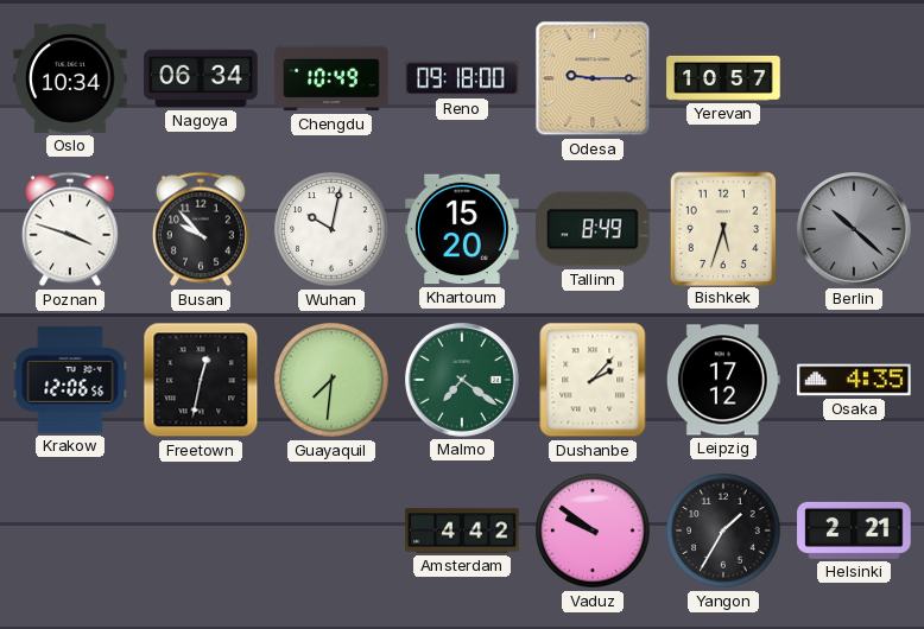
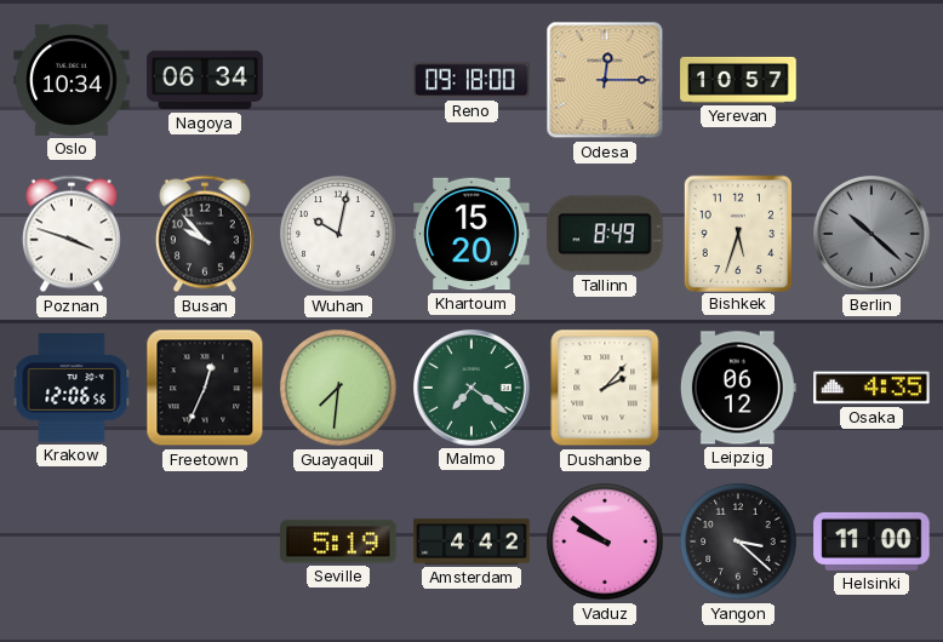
Chengdu: 10:49 -> none (331, 78)
Odesa: 9:15 -> 12:15 (605, 80)
Freetown: 12:32 -> 12:34 (205, 388)
Leipzig: 17:12 -> 06:12 (738, 388)
Seville: none -> 5:19 (338, 541)
Yangon: 1:35 -> 3:22 (738, 541)
Helsinki: 2:21 -> 11:00 (871, 541)
